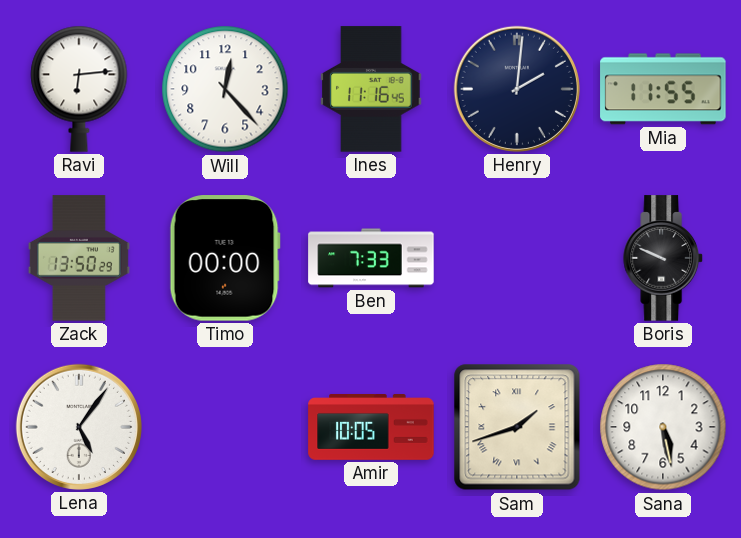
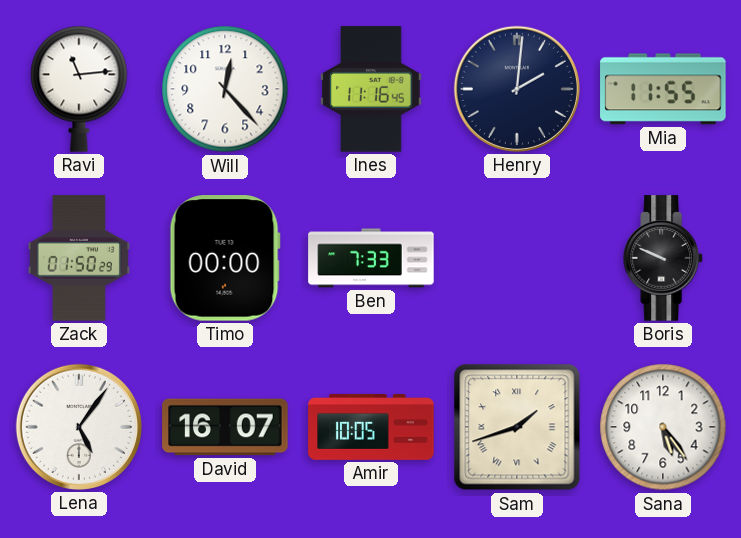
Ravi: 6:14 -> 11:14 (79, 89)
Zack: 13:50 -> 01:50 (79, 258)
David: none -> 16:07 (225, 427)
Sana: 5:28 -> 5:24 (663, 427)
